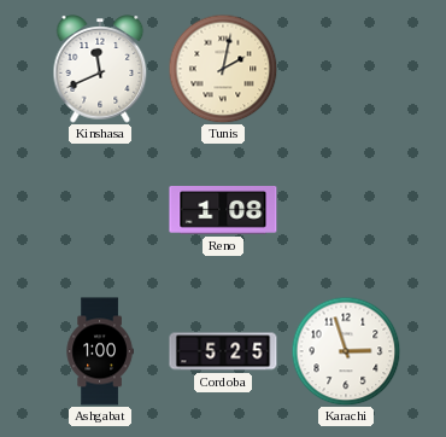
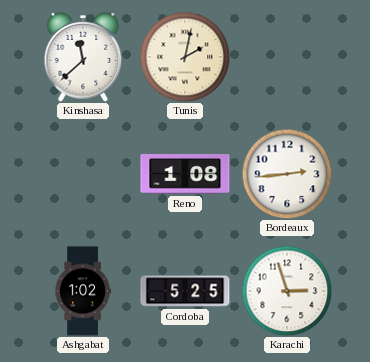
Kinshasa: 11:41 -> 11:38 (83, 57)
Bordeaux: none -> 2:44 (287, 174)
Ashgabat: 1:00 -> 1:02 (83, 291)
